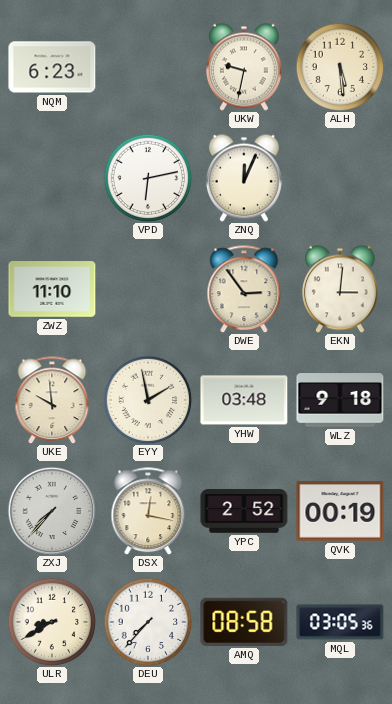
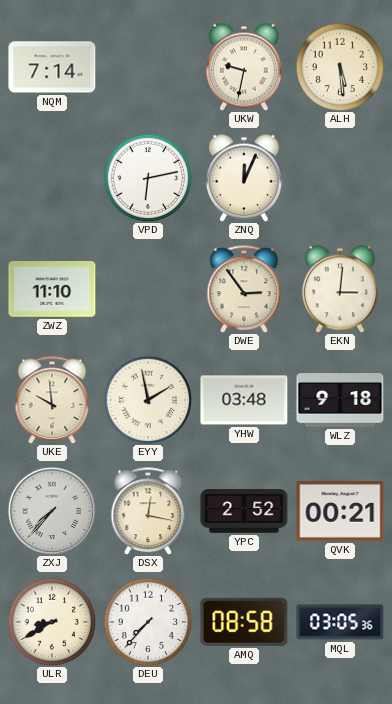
NQM: 6:23 -> 7:14 (52, 67)
QVK: 00:19 -> 00:21 (340, 511)
